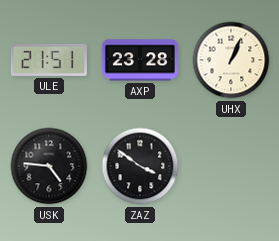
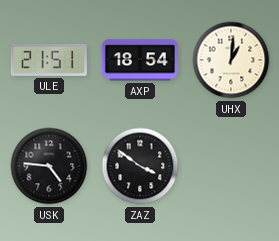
AXP: 23:28 -> 18:54 (140, 60)
UHX: 1:04 -> 1:01 (231, 60)
